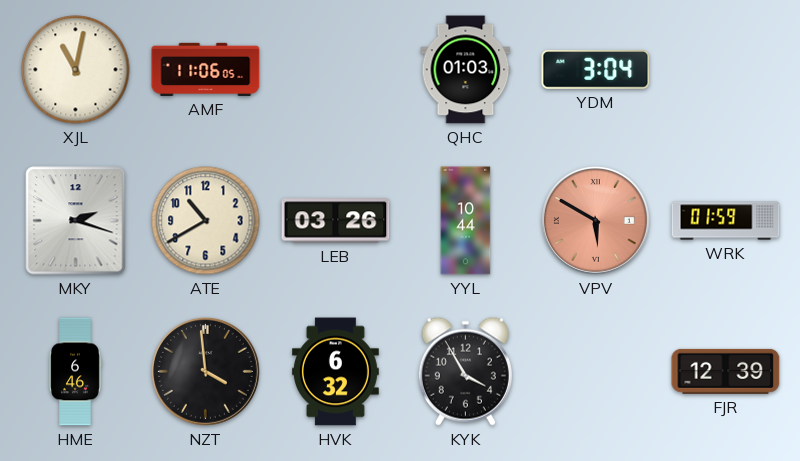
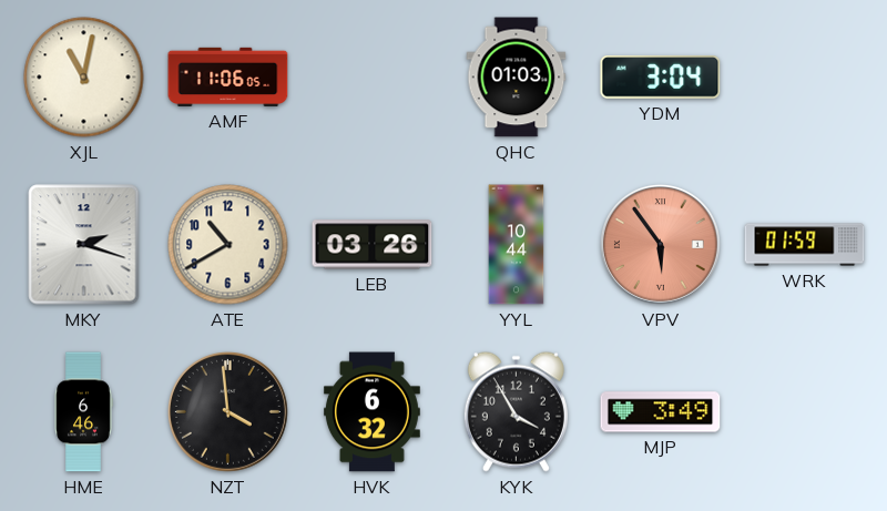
VPV: 5:50 -> 5:54 (660, 244)
MJP: none -> 3:49 (661, 412)
FJR: 12:39 -> none (726, 371)
